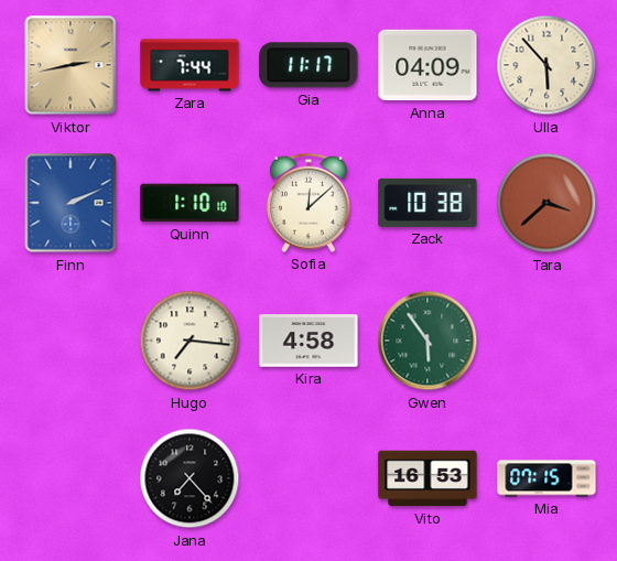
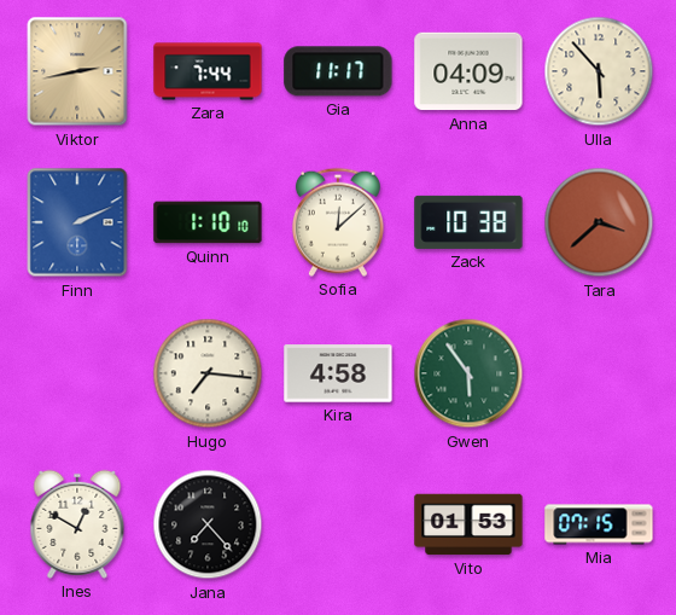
Ines: none -> 12:50 (77, 524)
Vito: 16:53 -> 01:53 (468, 524)
